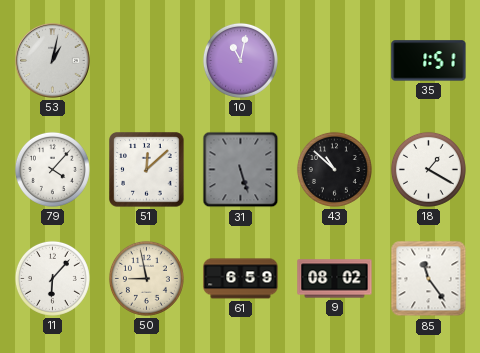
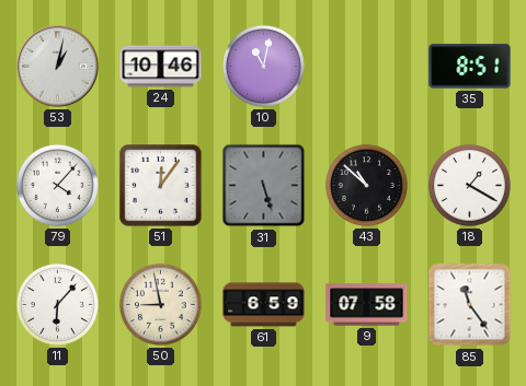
24: none -> 10:46 (161, 67)
35: 1:51 -> 8:51 (470, 67)
51: 12:08 -> 12:06 (161, 186)
9: 08:02 -> 07:58 (367, 305)
